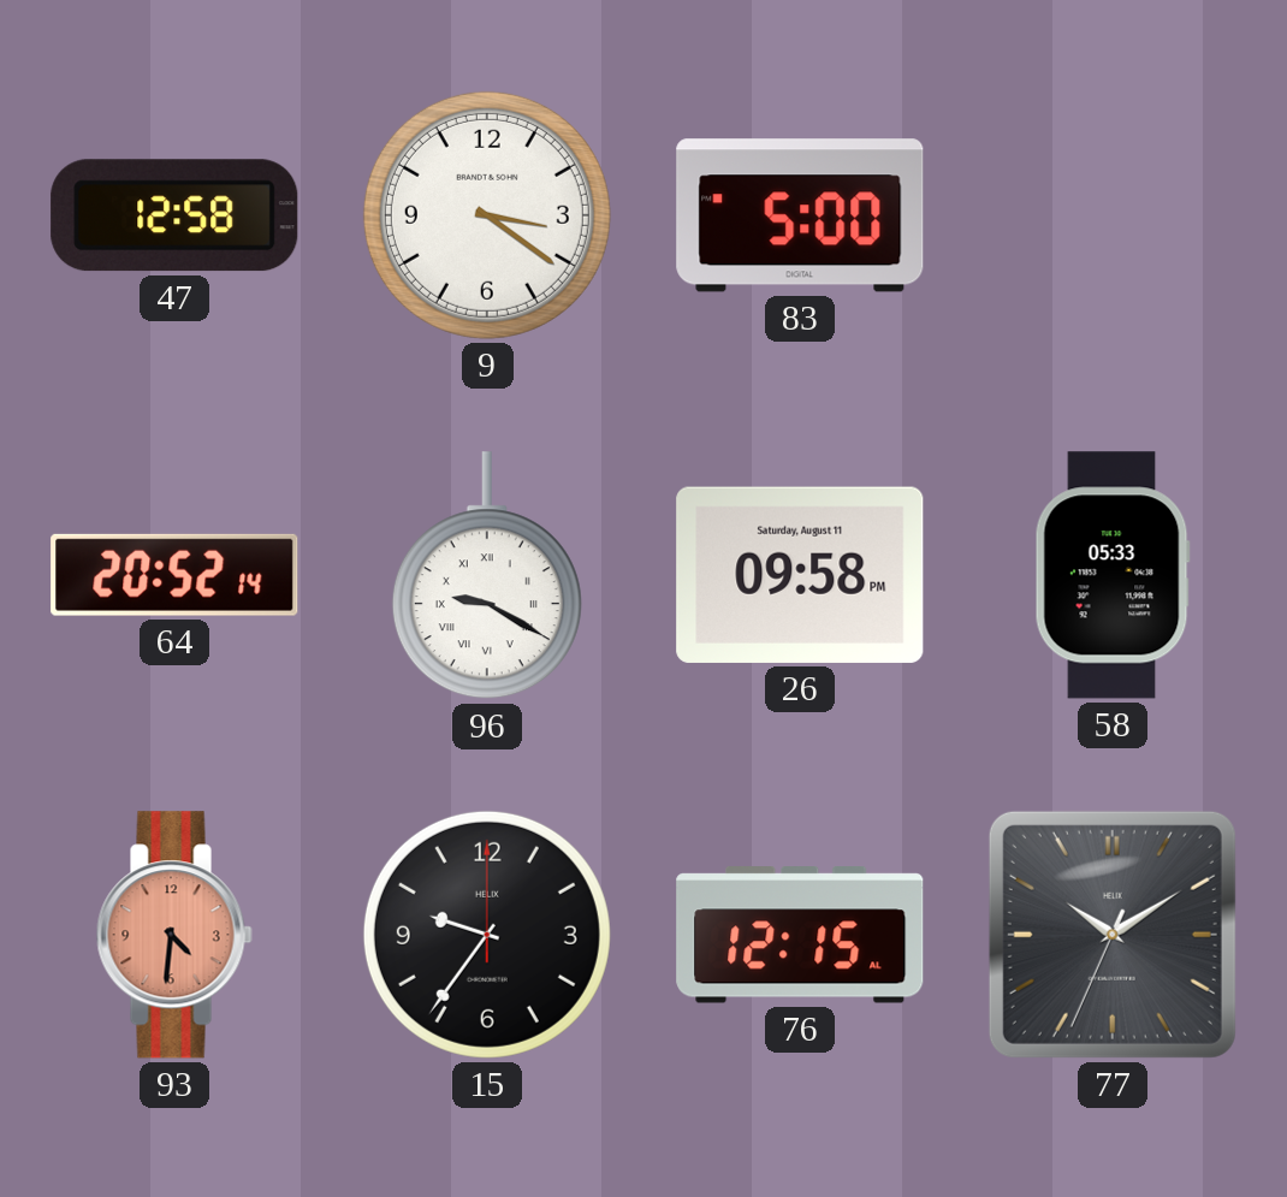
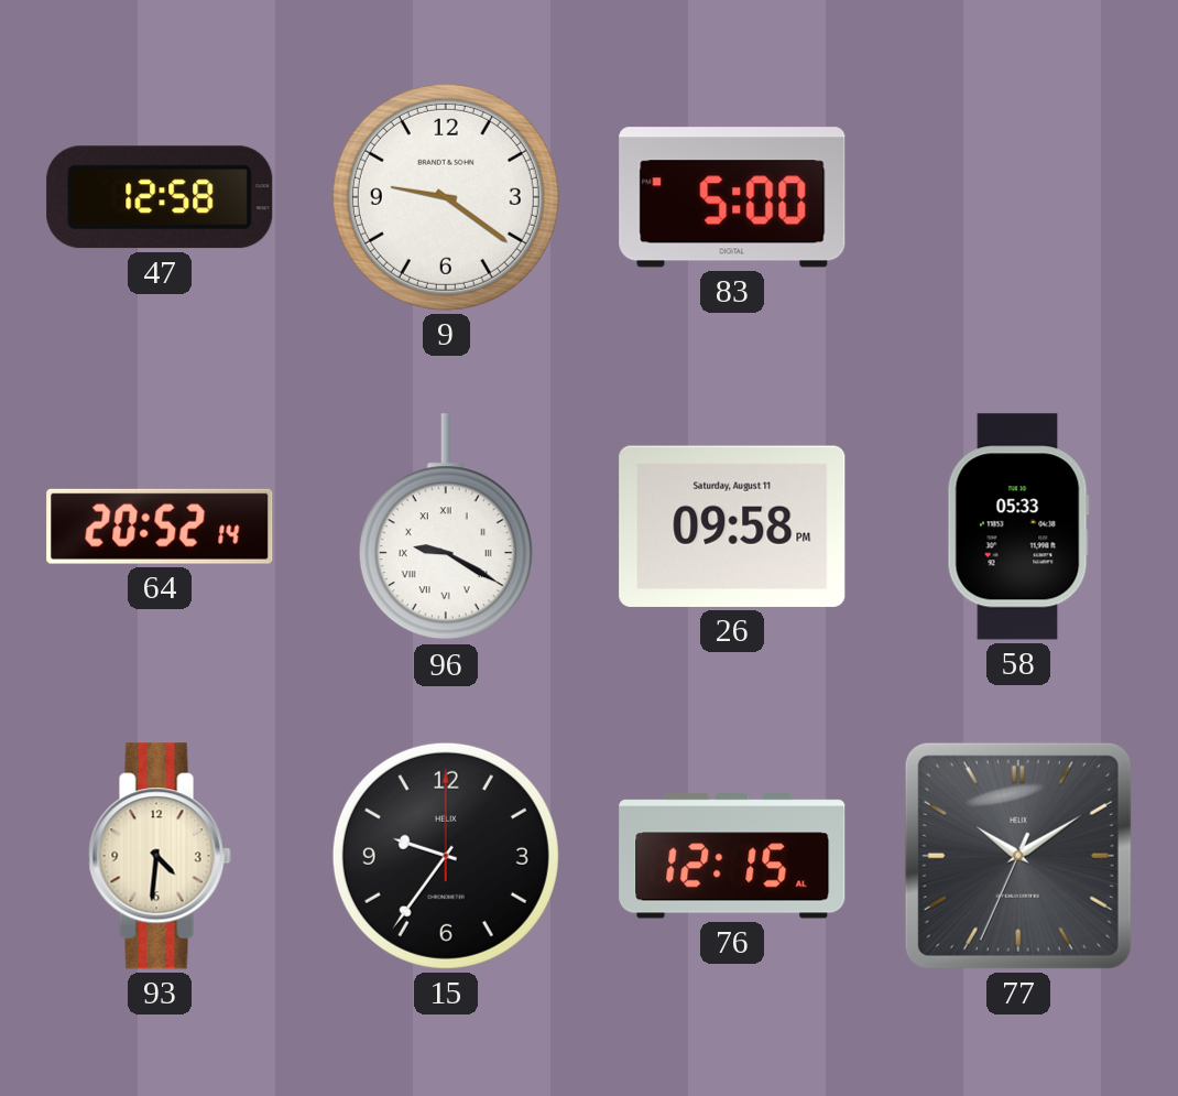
9: 3:21 -> 9:21 (446, 197)
93 dial: salmon -> cream (160, 856)
